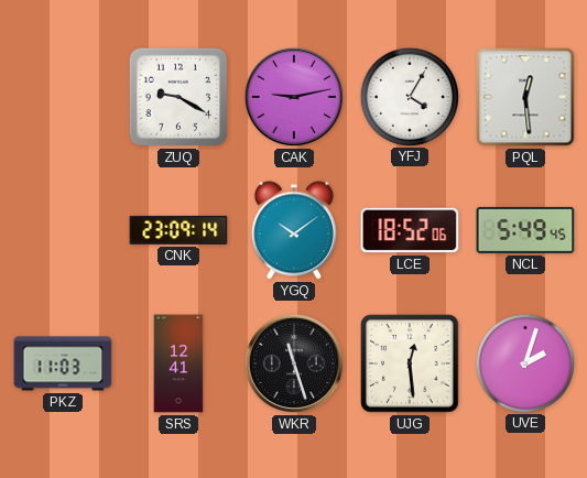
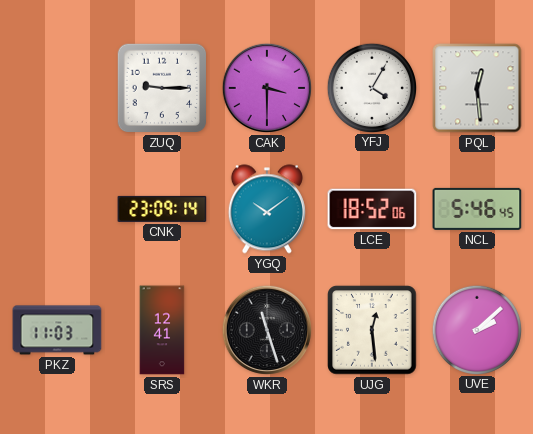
ZUQ: 9:20 -> 9:15 (162, 88)
CAK: 9:13 -> 3:30 (267, 88)
NCL: 5:49 -> 5:46 (477, 209)
UVE: 2:03 -> 2:08 (476, 329)
